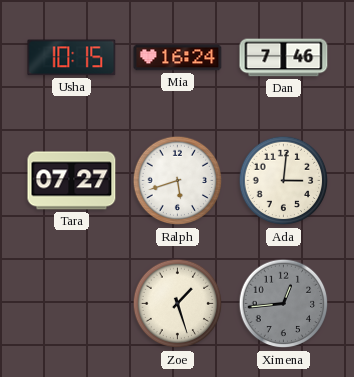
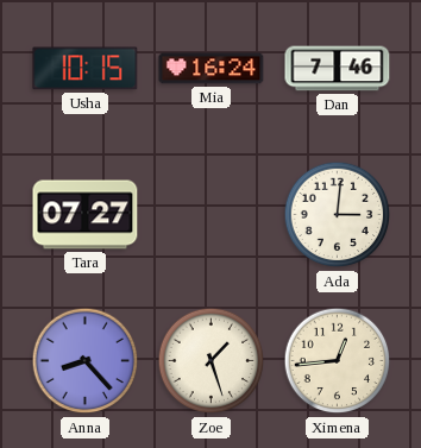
Ralph: 5:42 -> none (178, 181)
Anna: none -> 8:23 (86, 361)
Ximena dial: grey -> cream (338, 361)
